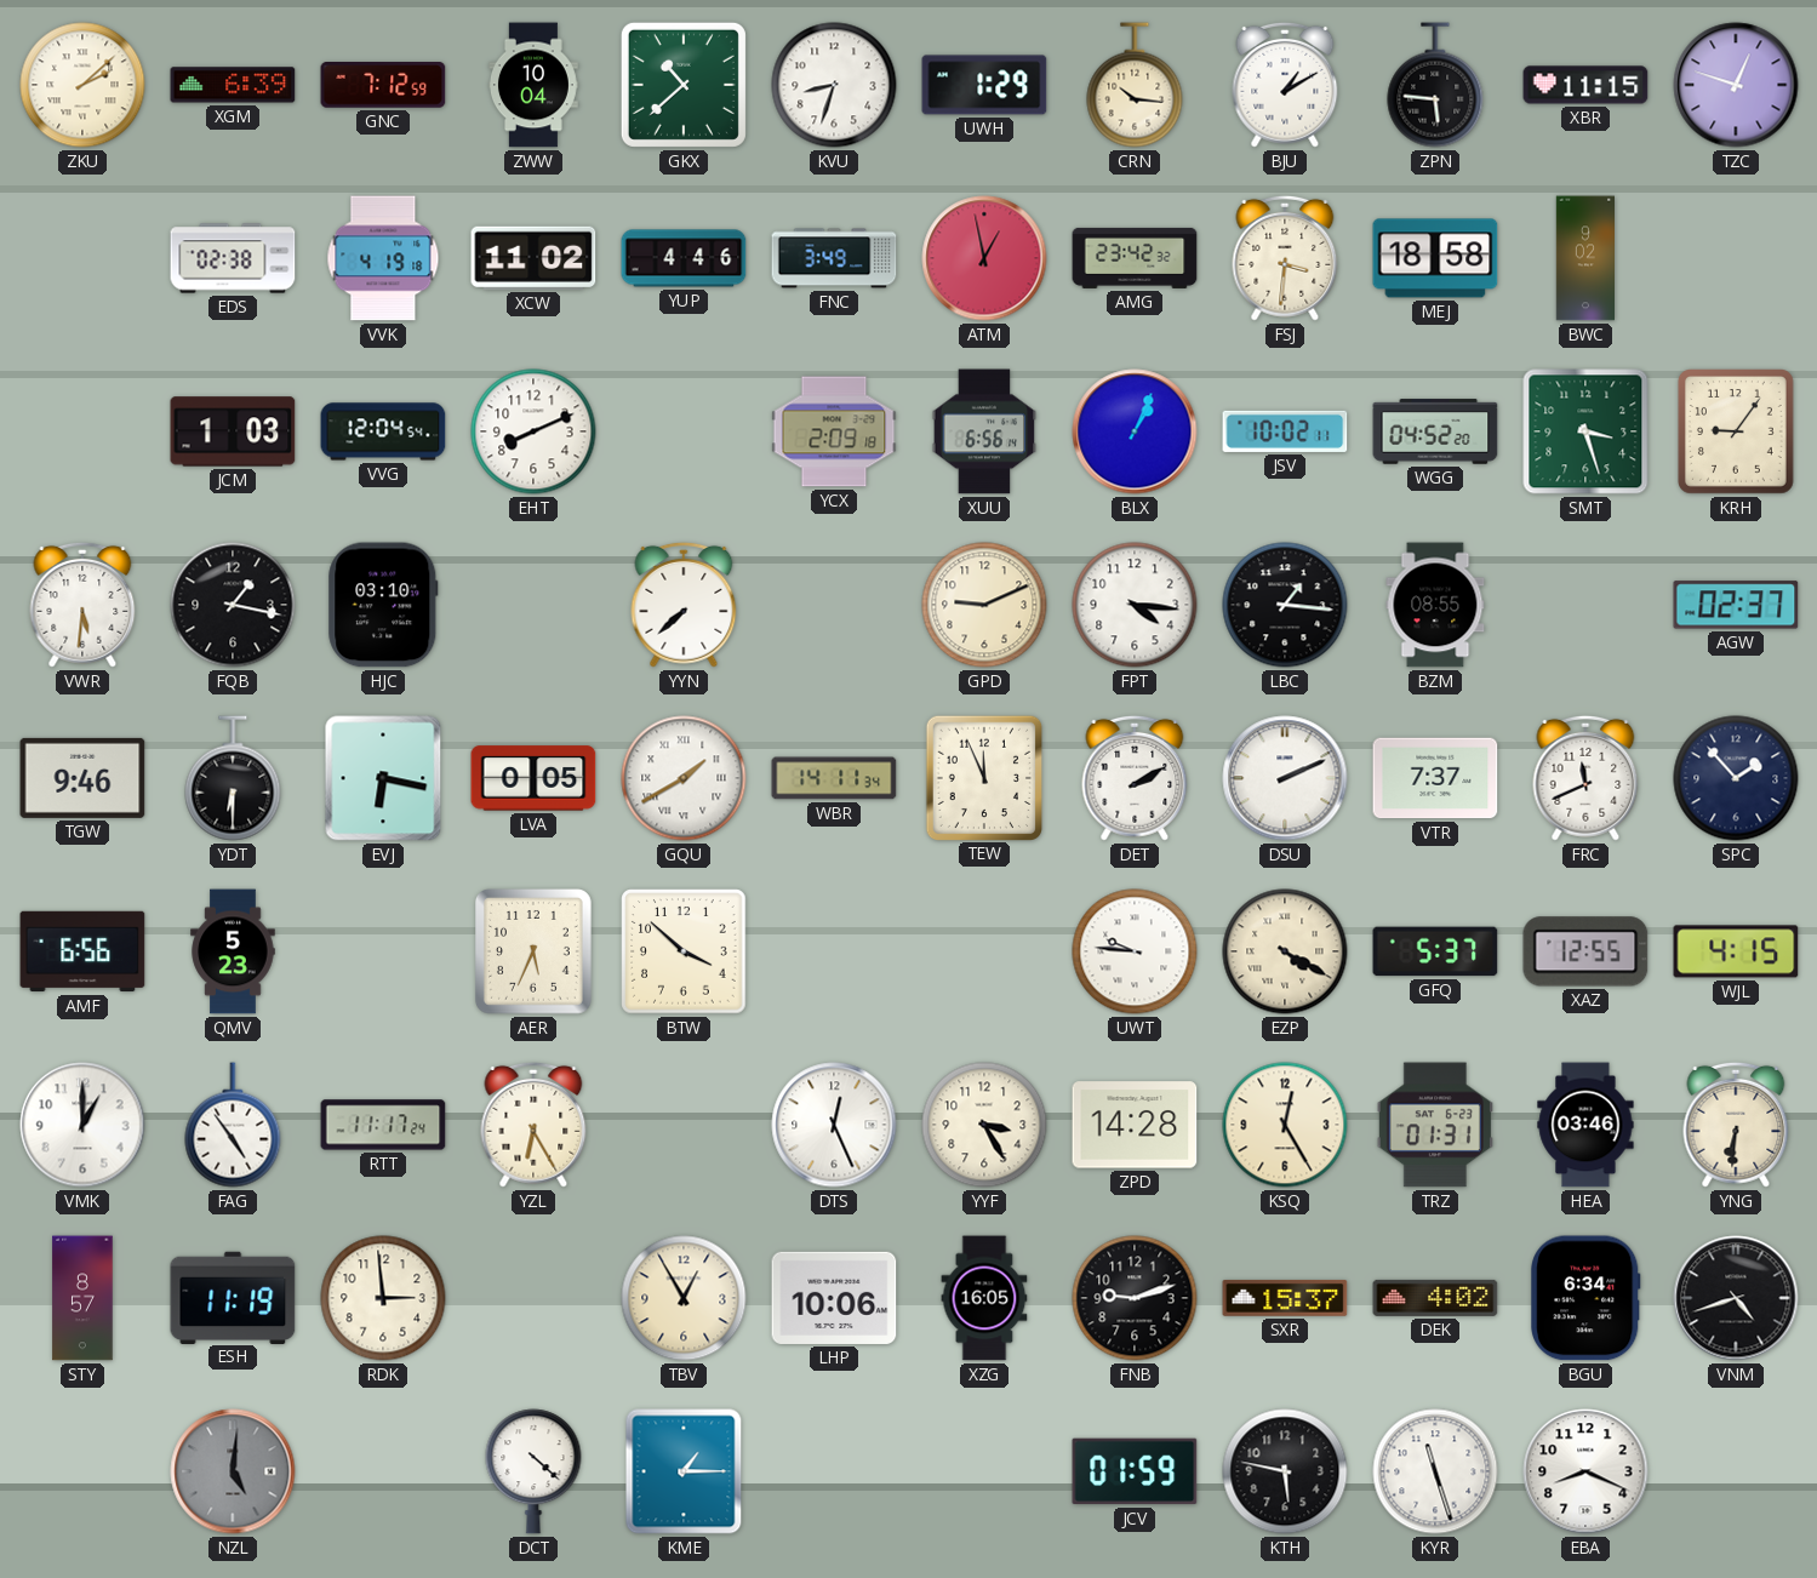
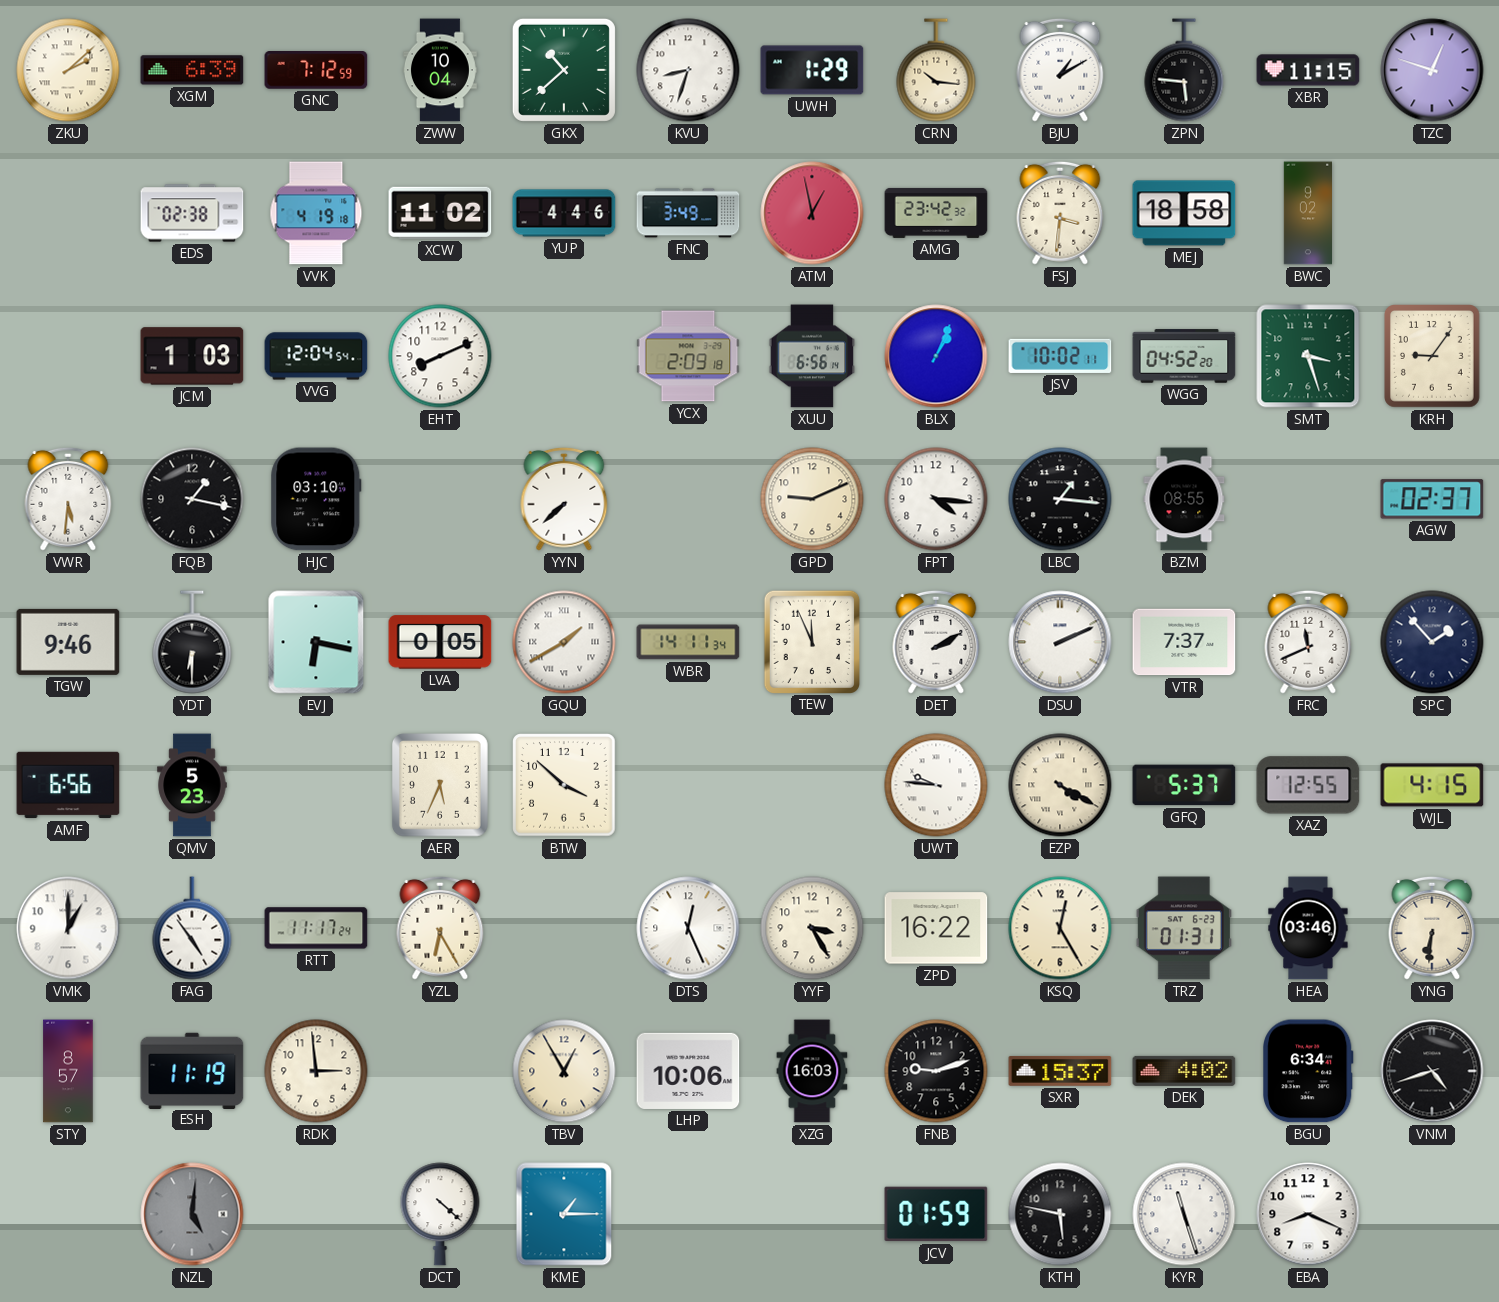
ZPD: 14:28 -> 16:22 (936, 928)
XZG: 16:05 -> 16:03 (812, 1071)
